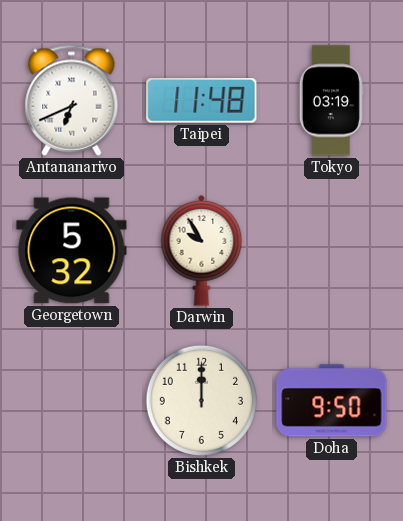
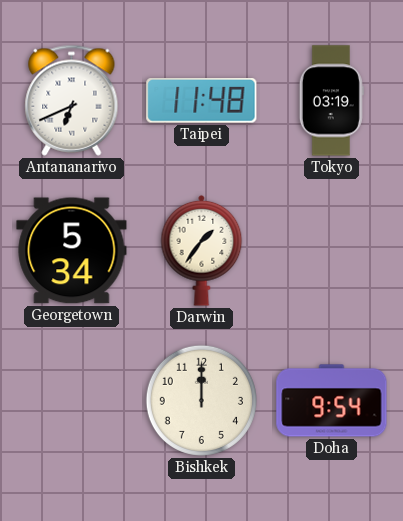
Georgetown: 5:32 -> 5:34 (72, 251)
Darwin: 9:55 -> 1:36 (202, 250)
Doha: 9:50 -> 9:54 (332, 401)
